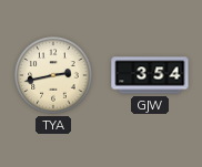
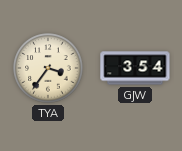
TYA: 2:43 -> 3:36 (48, 68)
